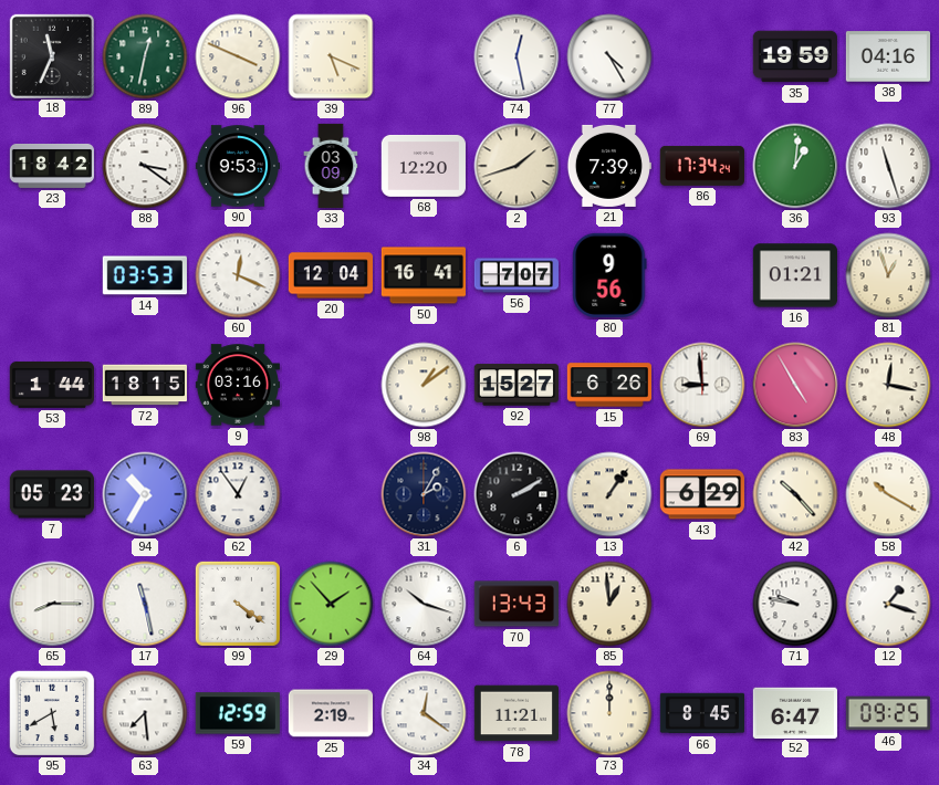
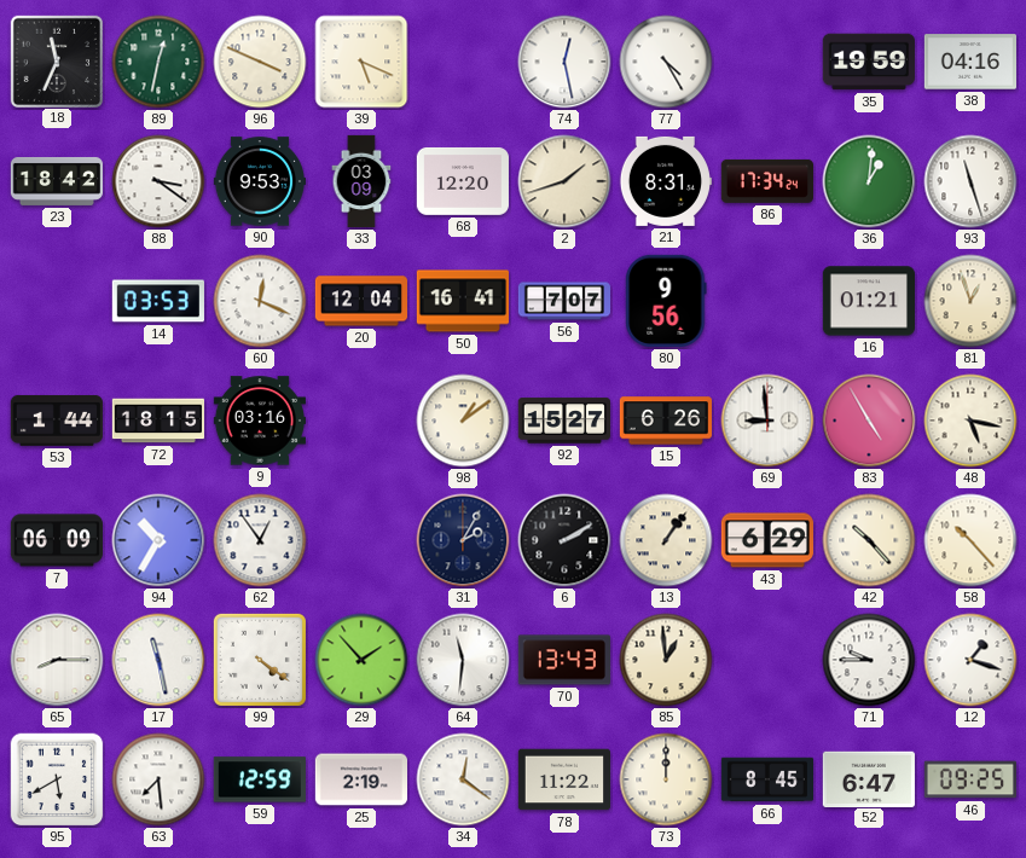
21: 7:39 -> 8:31 (665, 181)
48: 12:17 -> 5:17 (970, 421)
7: 05:23 -> 06:09 (56, 540)
58: 10:20 -> 10:23 (970, 540)
64: 10:18 -> 11:31 (463, 660)
71: 9:47 -> 9:45 (869, 660)
78: 11:21 -> 11:22 (563, 779)
